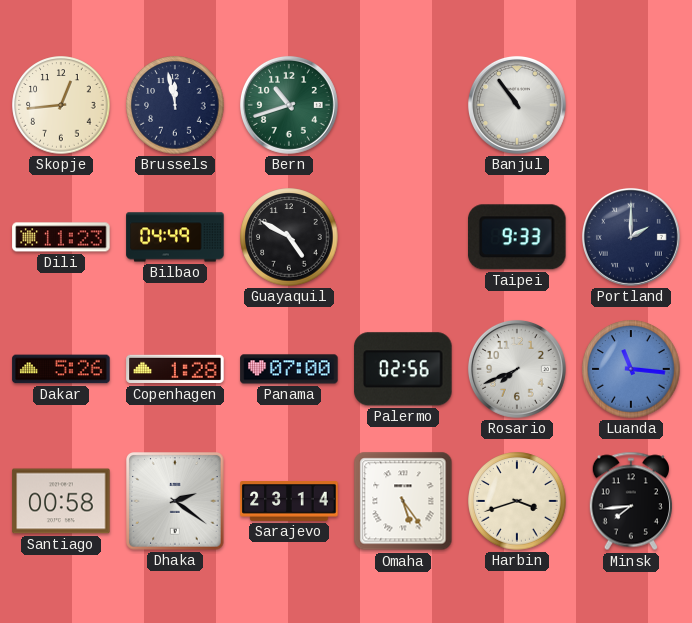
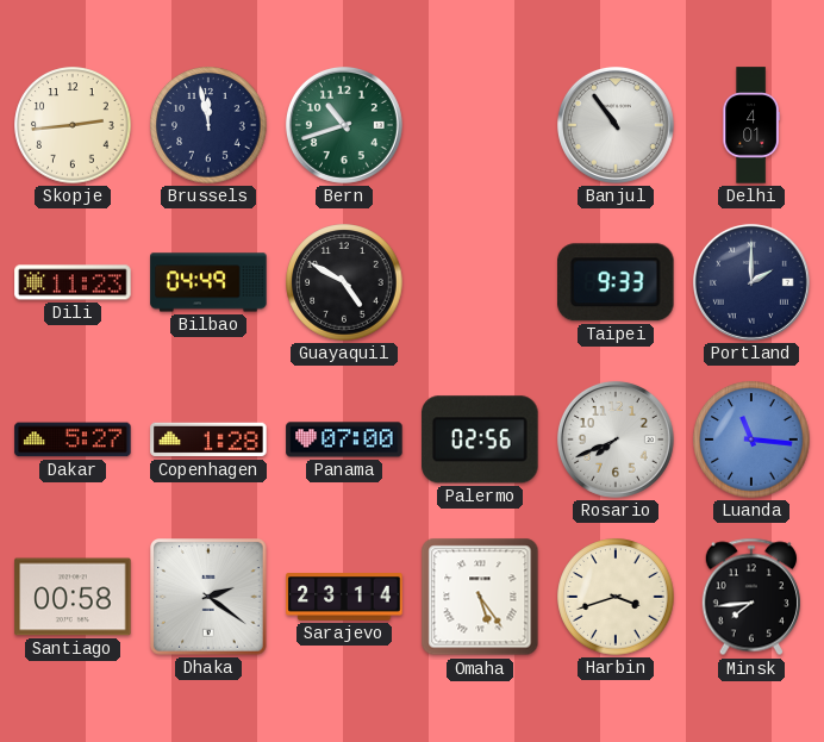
Skopje: 12:44 -> 2:44 (73, 125)
Delhi: none -> 4:01 (751, 125)
Dakar: 5:26 -> 5:27 (73, 439)
